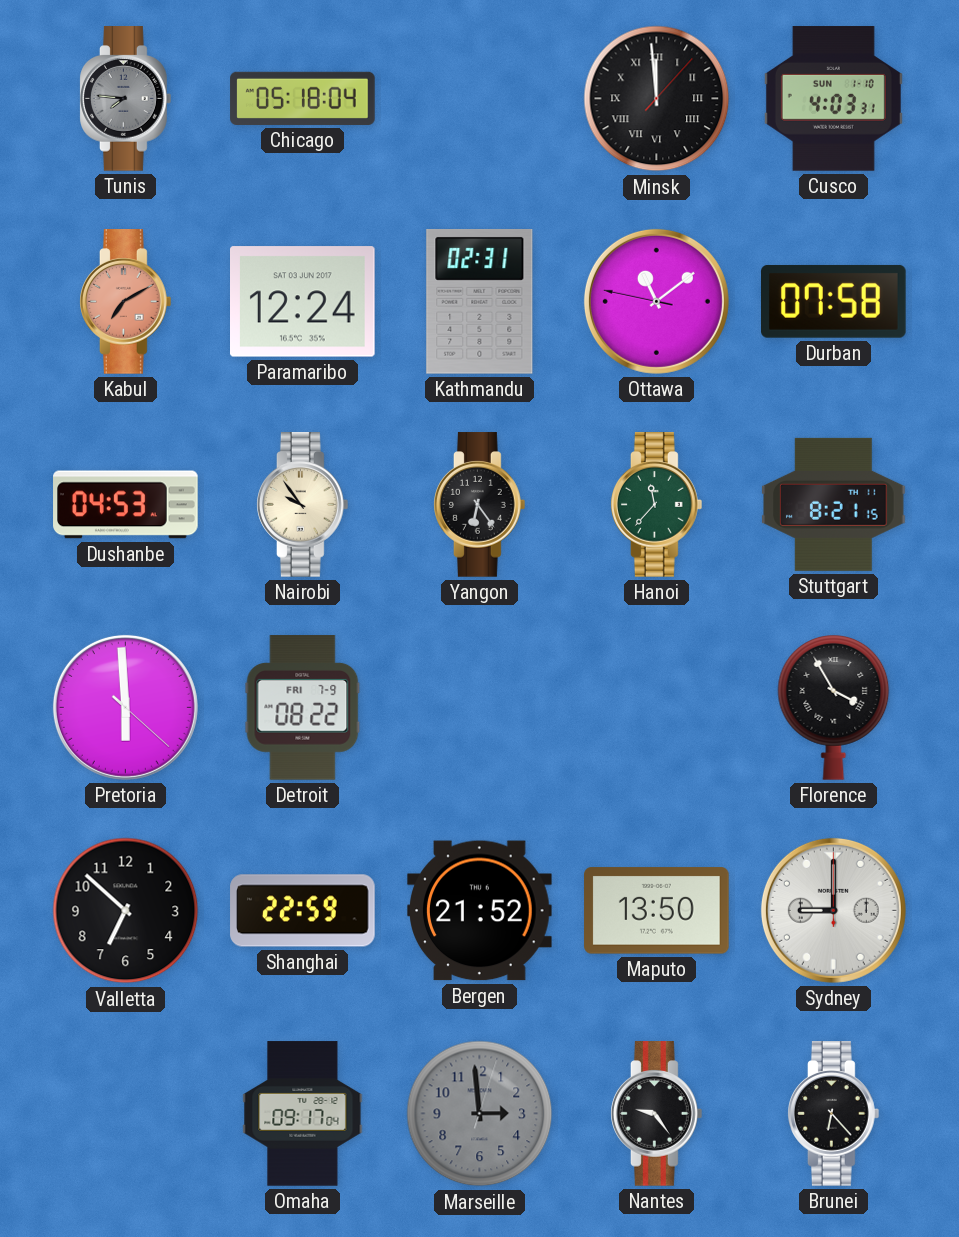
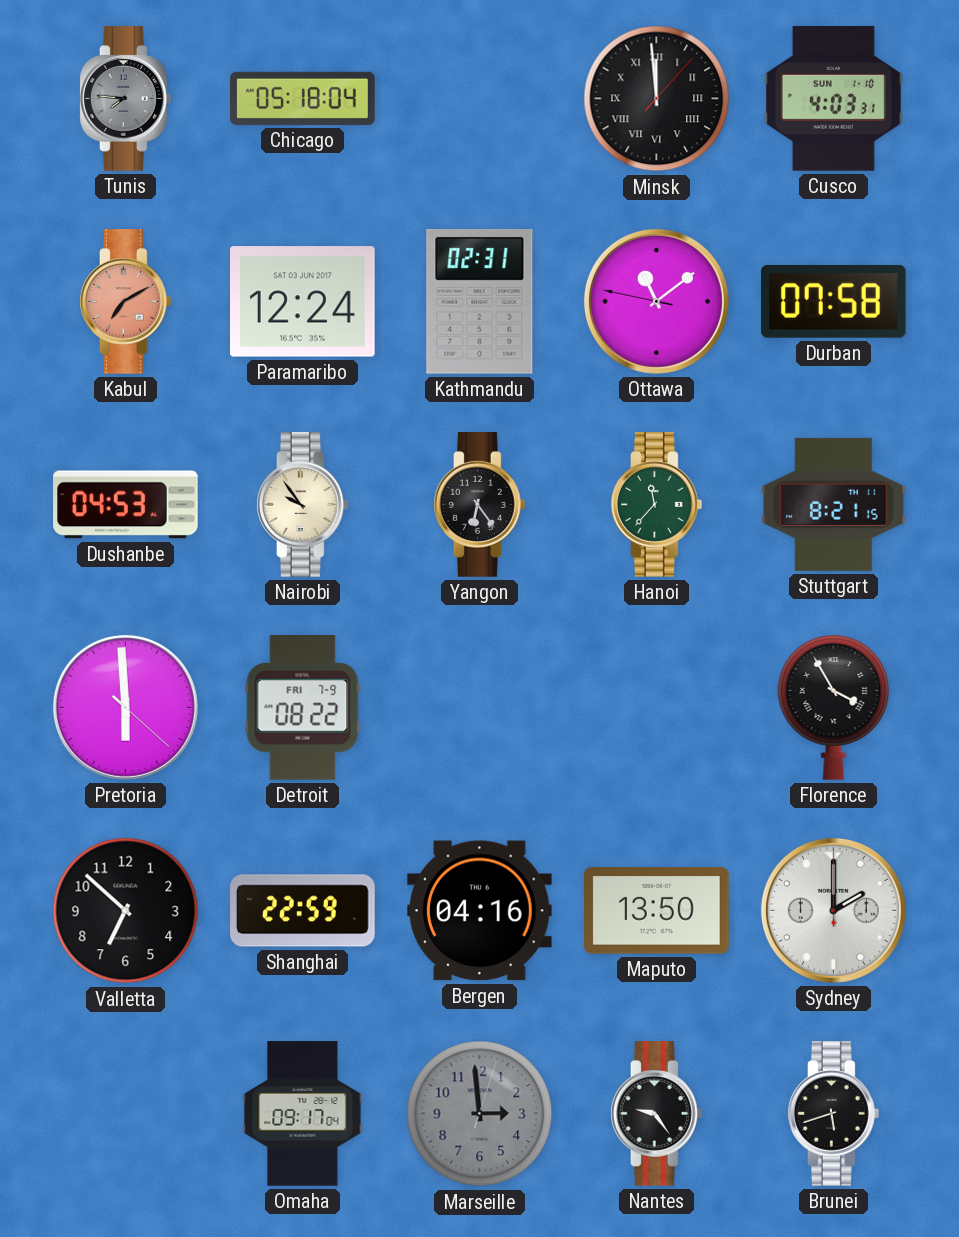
Bergen: 21:52 -> 04:16 (480, 911)
Sydney: 9:00 -> 2:00 (833, 910)
Brunei: 6:23 -> 5:42 (834, 1114)
